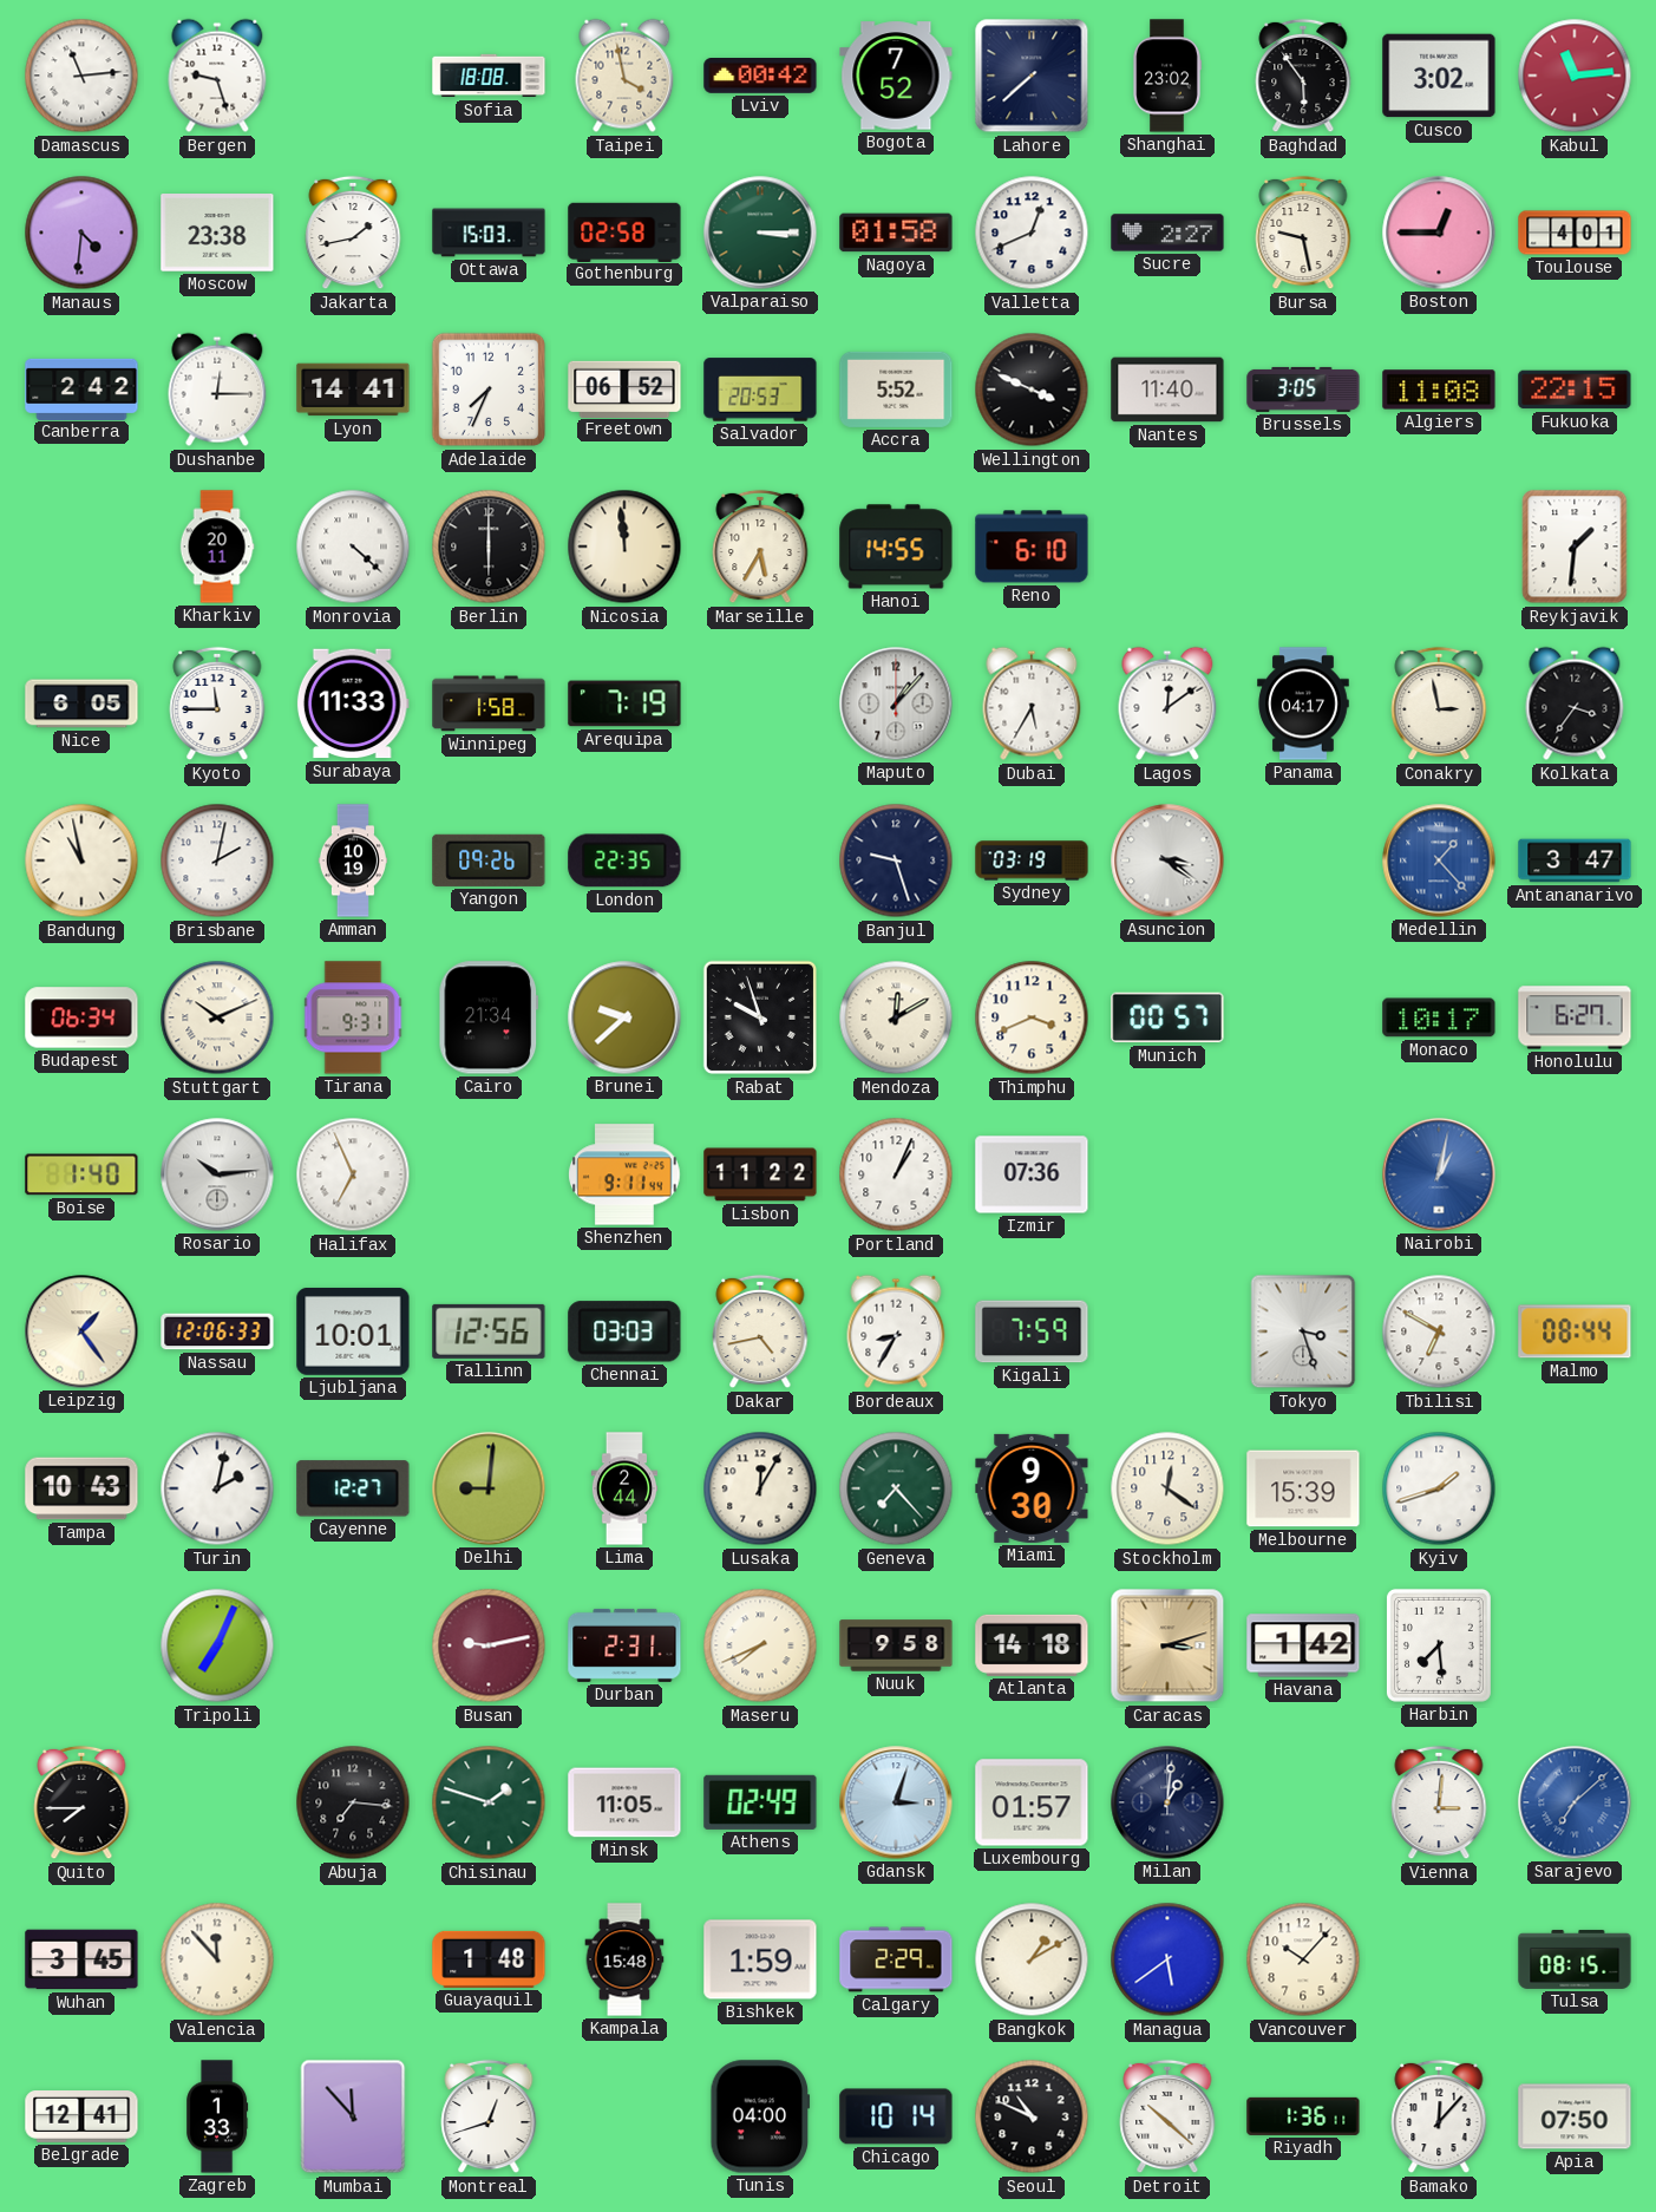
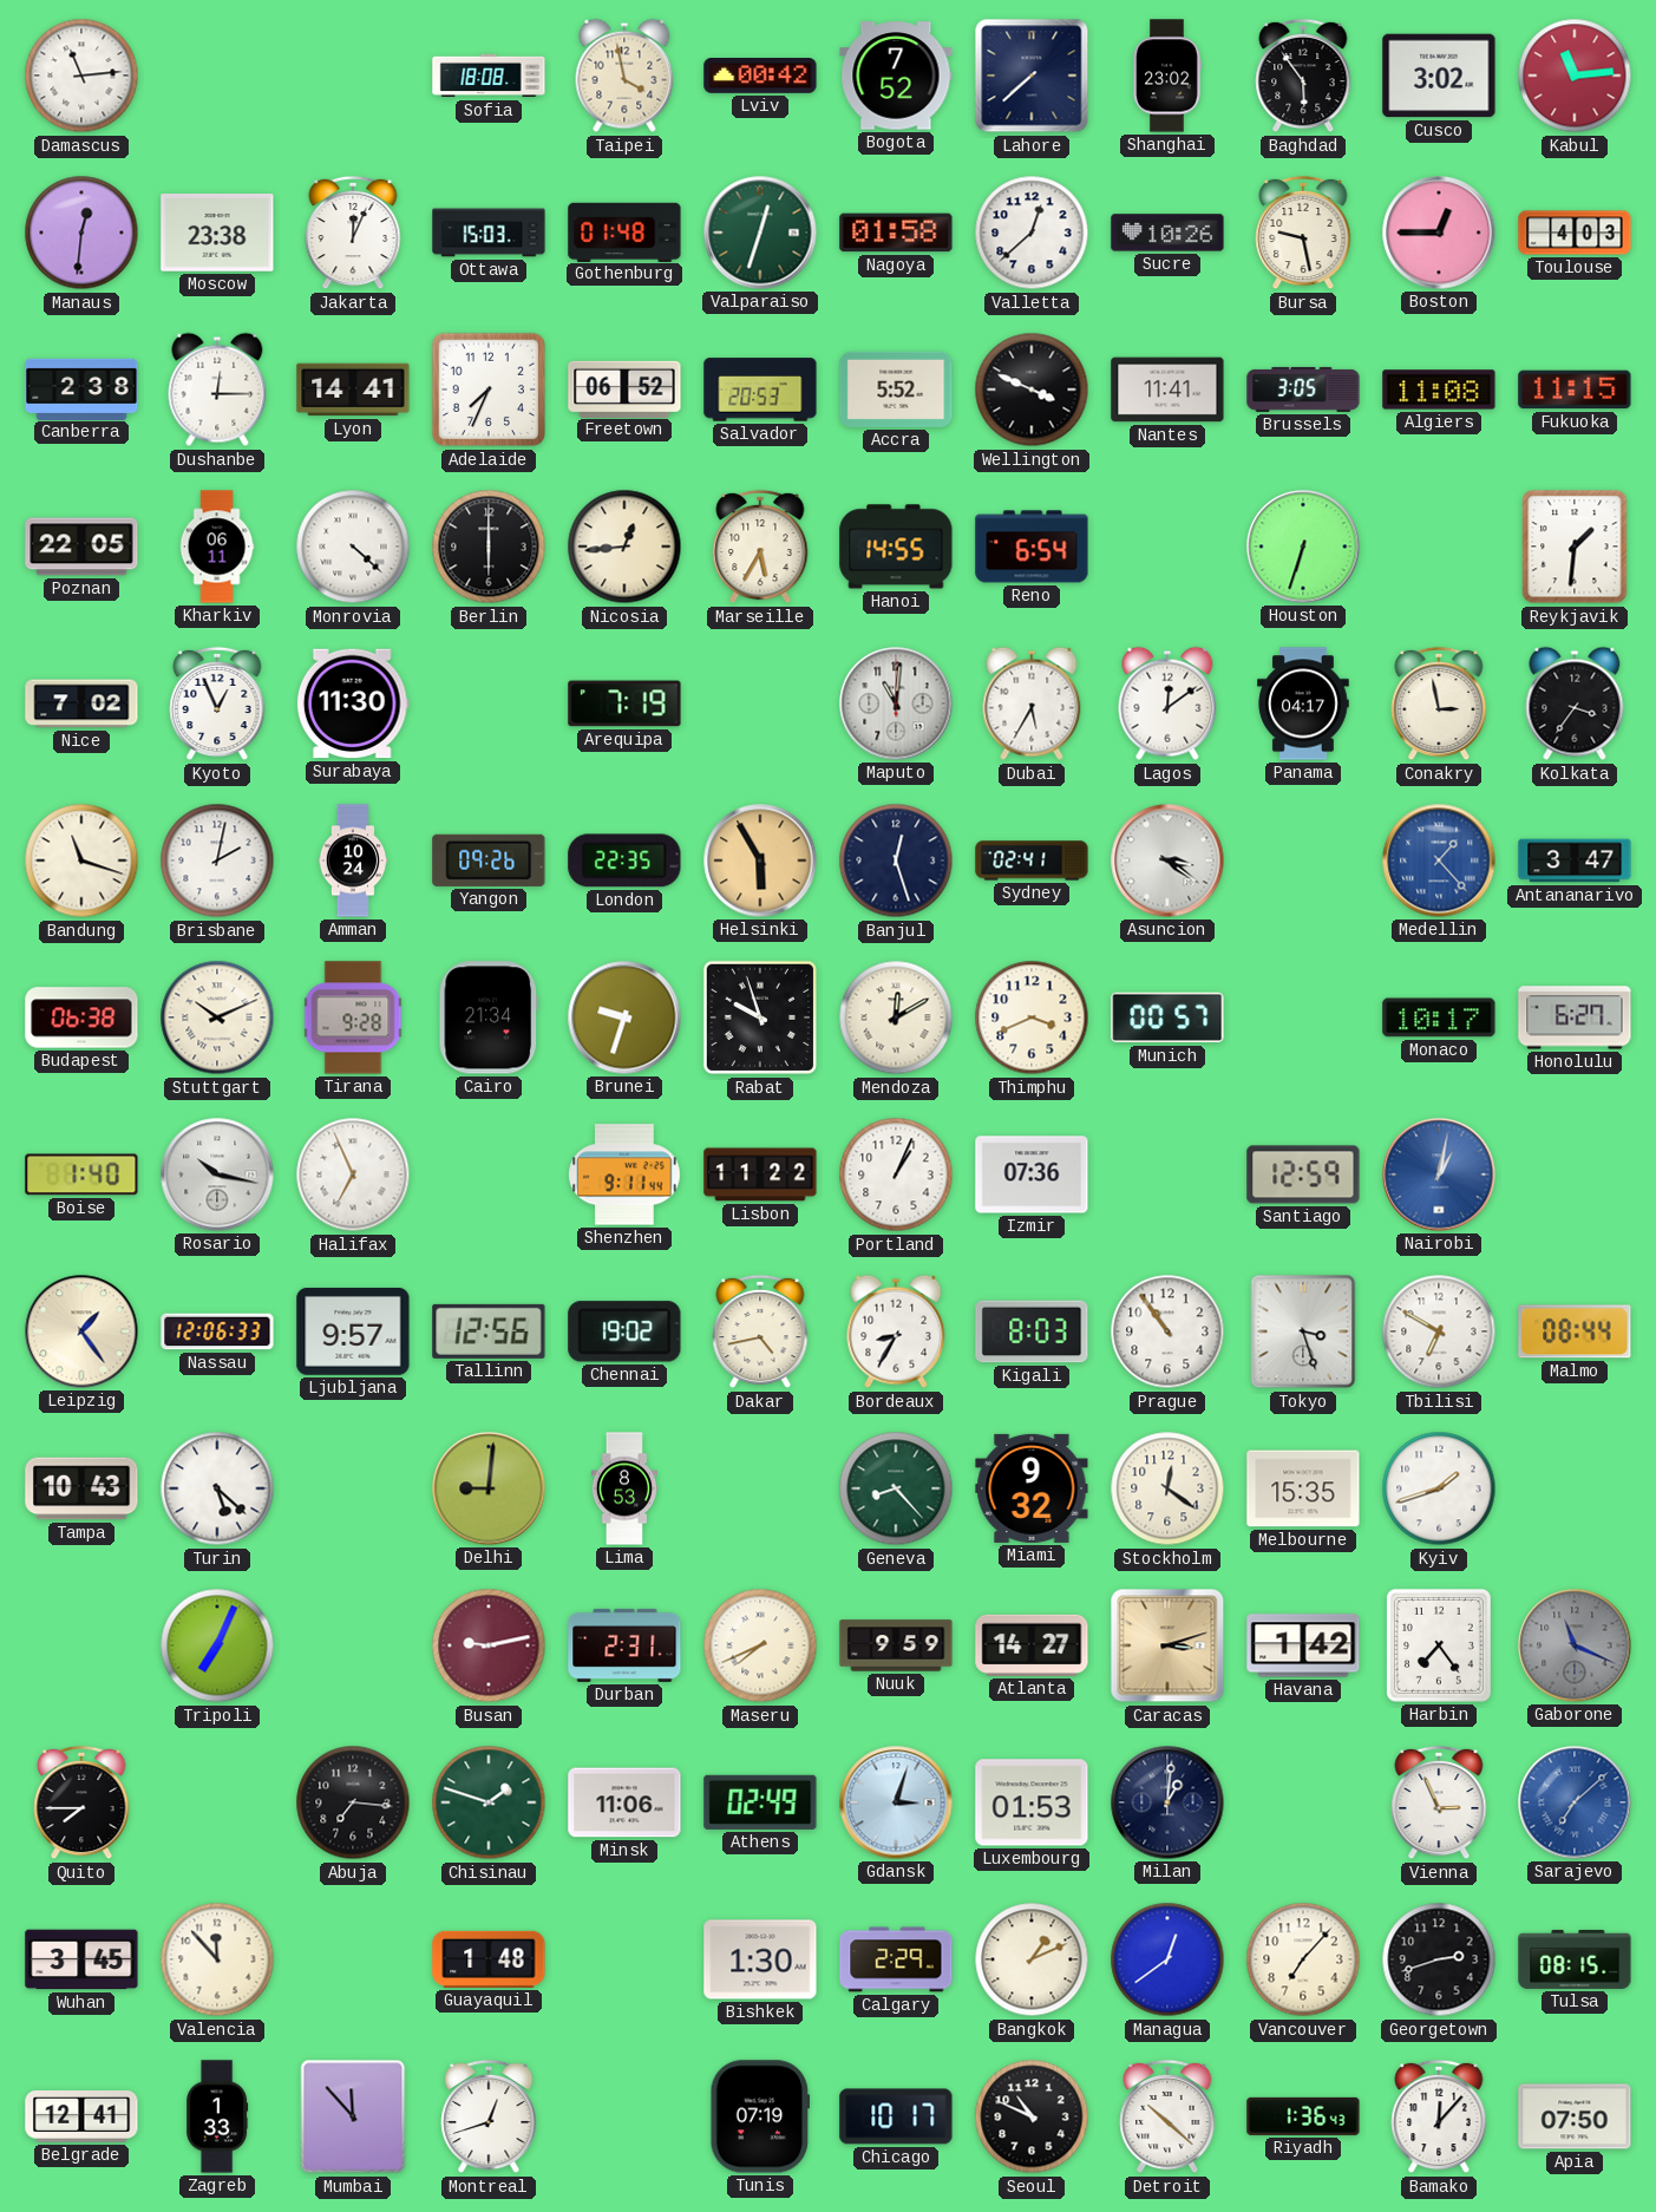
Bergen: 9:27 -> none (217, 76)
Manaus: 4:31 -> 12:31 (81, 233)
Jakarta: 1:43 -> 12:04 (353, 233)
Gothenburg: 02:58 -> 01:48 (624, 231)
Valparaiso: 3:15 -> 12:33 (760, 233)
Valletta: 12:41 -> 12:38 (1032, 233)
Sucre: 2:27 -> 10:26 (1167, 233)
Toulouse: 4:01 -> 4:03 (1575, 233)
Canberra: 2:42 -> 2:38 (81, 388)
Nantes: 11:40 -> 11:41 (1167, 390)
Fukuoka: 22:15 -> 11:15 (1575, 390)
Poznan: none -> 22:05 (81, 547)
Kharkiv: 20:11 -> 06:11 (217, 547)
Nicosia: 11:59 -> 12:44 (624, 547)
Reno: 6:10 -> 6:54 (1032, 547)
Houston: none -> 6:33 (1303, 547)
Nice: 6:05 -> 7:02 (81, 703)
Kyoto: 11:45 -> 12:56 (217, 703)
Surabaya: 11:33 -> 11:30 (353, 703)
Winnipeg: 1:58 -> none (489, 703)
Maputo: 1:07 -> 11:01 (896, 703)
Bandung: 10:58 -> 11:18 (81, 860)
Amman: 10:19 -> 10:24 (352, 860)
Helsinki: none -> 5:55 (760, 860)
Banjul: 9:27 -> 12:27 (896, 860)
Sydney: 03:19 -> 02:41 (1032, 860)
Budapest: 06:34 -> 06:38 (81, 1017)
Tirana: 9:31 -> 9:28 (353, 1017)
Brunei: 9:38 -> 9:33 (624, 1017)
Rosario: 10:14 -> 10:17 (217, 1174)
Santiago: none -> 12:59 (1303, 1174)
Ljubljana: 10:01 -> 9:57 (353, 1331)
Chennai: 03:03 -> 19:02 (624, 1331)
Kigali: 7:59 -> 8:03 (1032, 1331)
Prague: none -> 10:54 (1167, 1331)
Turin: 2:02 -> 5:22 (217, 1488)
Cayenne: 12:27 -> none (353, 1488)
Lima: 2:44 -> 8:53 (624, 1488)
Lusaka: 12:05 -> none (760, 1488)
Geneva: 7:23 -> 8:23 (896, 1488)
Miami: 9:30 -> 9:32 (1032, 1488)
Melbourne: 15:39 -> 15:35 (1303, 1488)
Nuuk: 9:58 -> 9:59 (896, 1645)
Atlanta: 14:18 -> 14:27 (1032, 1645)
Harbin: 7:29 -> 7:24 (1439, 1645)
Gaborone: none -> 11:19 (1575, 1645)
Minsk: 11:05 -> 11:06 (624, 1802)
Luxembourg: 01:57 -> 01:53 (1032, 1802)
Vienna: 3:01 -> 2:56 (1439, 1802)
Kampala: 15:48 -> none (624, 1959)
Bishkek: 1:59 -> 1:30 (760, 1959)
Bangkok: 1:10 -> 1:11 (1032, 1959)
Managua: 5:39 -> 12:39 (1167, 1959)
Vancouver: 10:07 -> 7:07 (1303, 1959)
Georgetown: none -> 2:42 (1439, 1959)
Tunis: 04:00 -> 07:19 (760, 2116)
Chicago: 10:14 -> 10:17 (896, 2116)
Riyadh: 1:36:11 -> 1:36:43 (1303, 2116)
